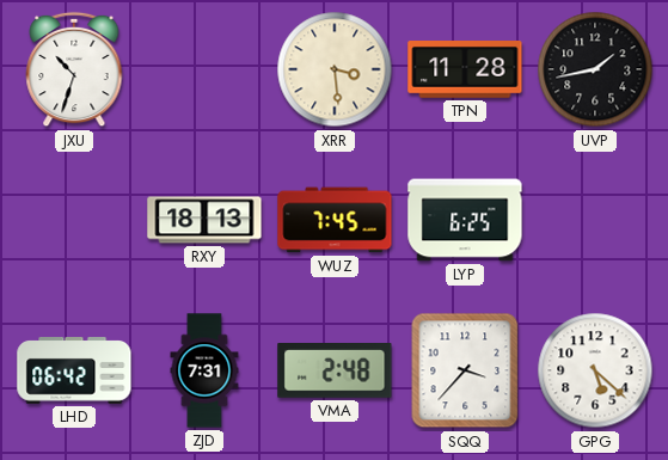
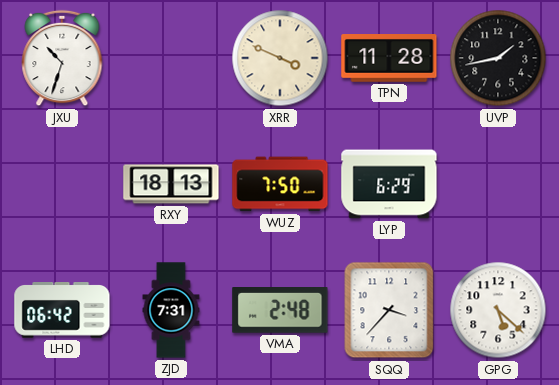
XRR: 3:29 -> 3:49 (280, 58)
WUZ: 7:45 -> 7:50 (280, 184)
LYP: 6:25 -> 6:29 (389, 184)
